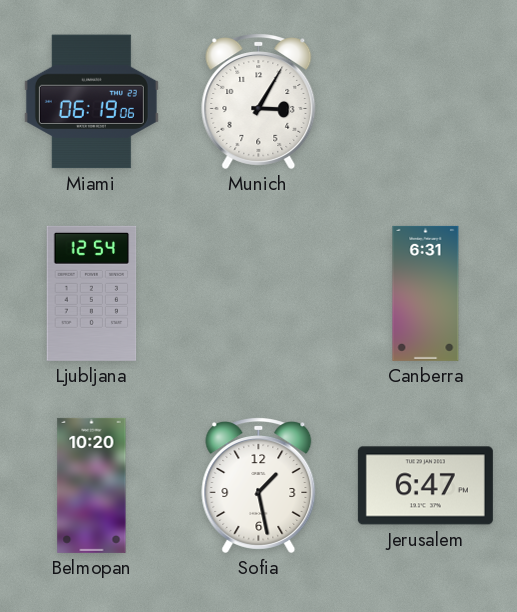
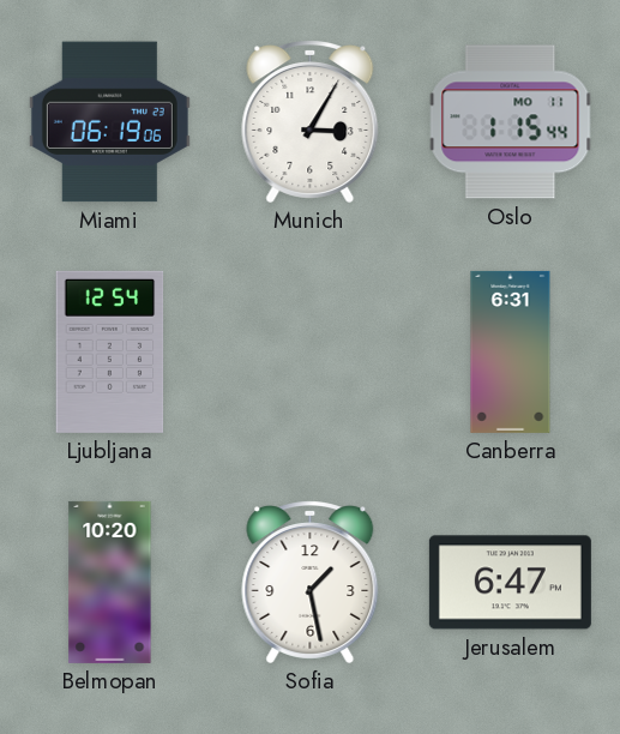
Oslo: none -> 1:15 (511, 122)
